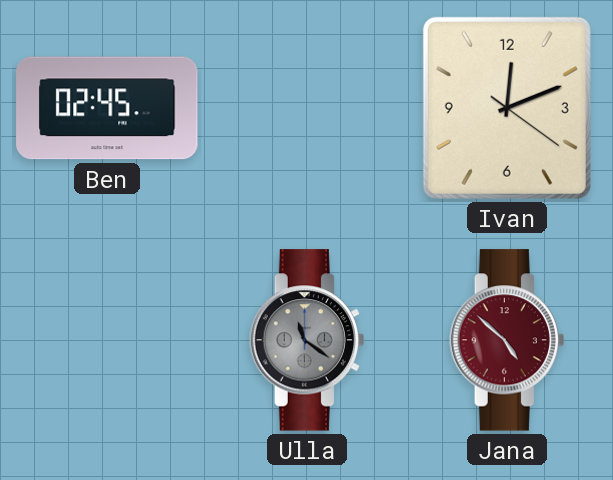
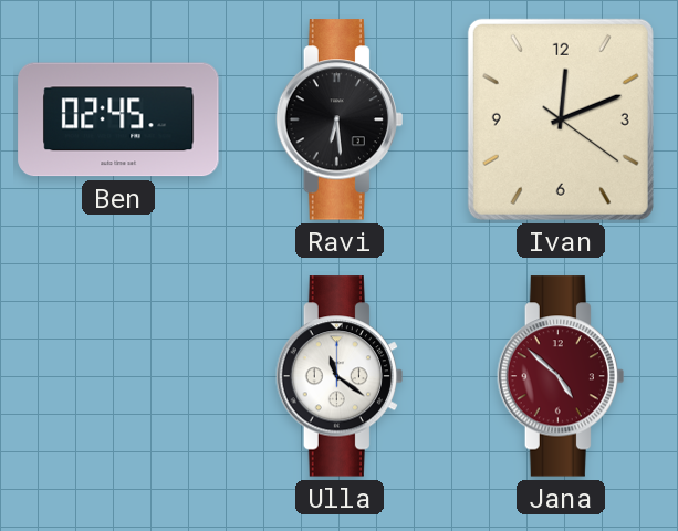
Ravi: none -> 6:29 (338, 119)
Ulla dial: grey -> white (338, 376)
